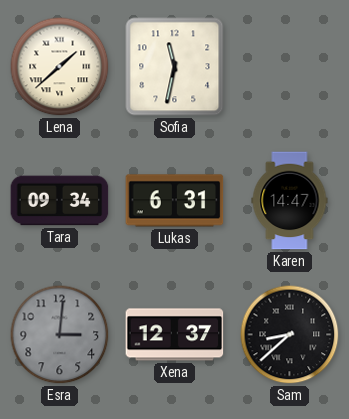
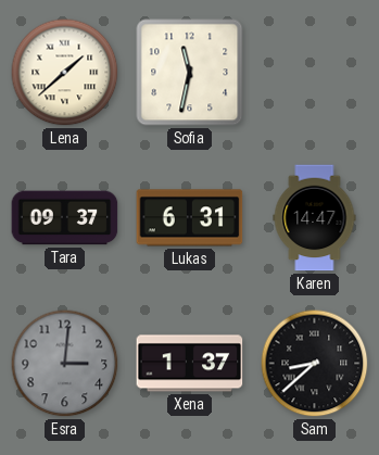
Tara: 09:34 -> 09:37 (65, 218)
Xena: 12:37 -> 1:37 (190, 364)
